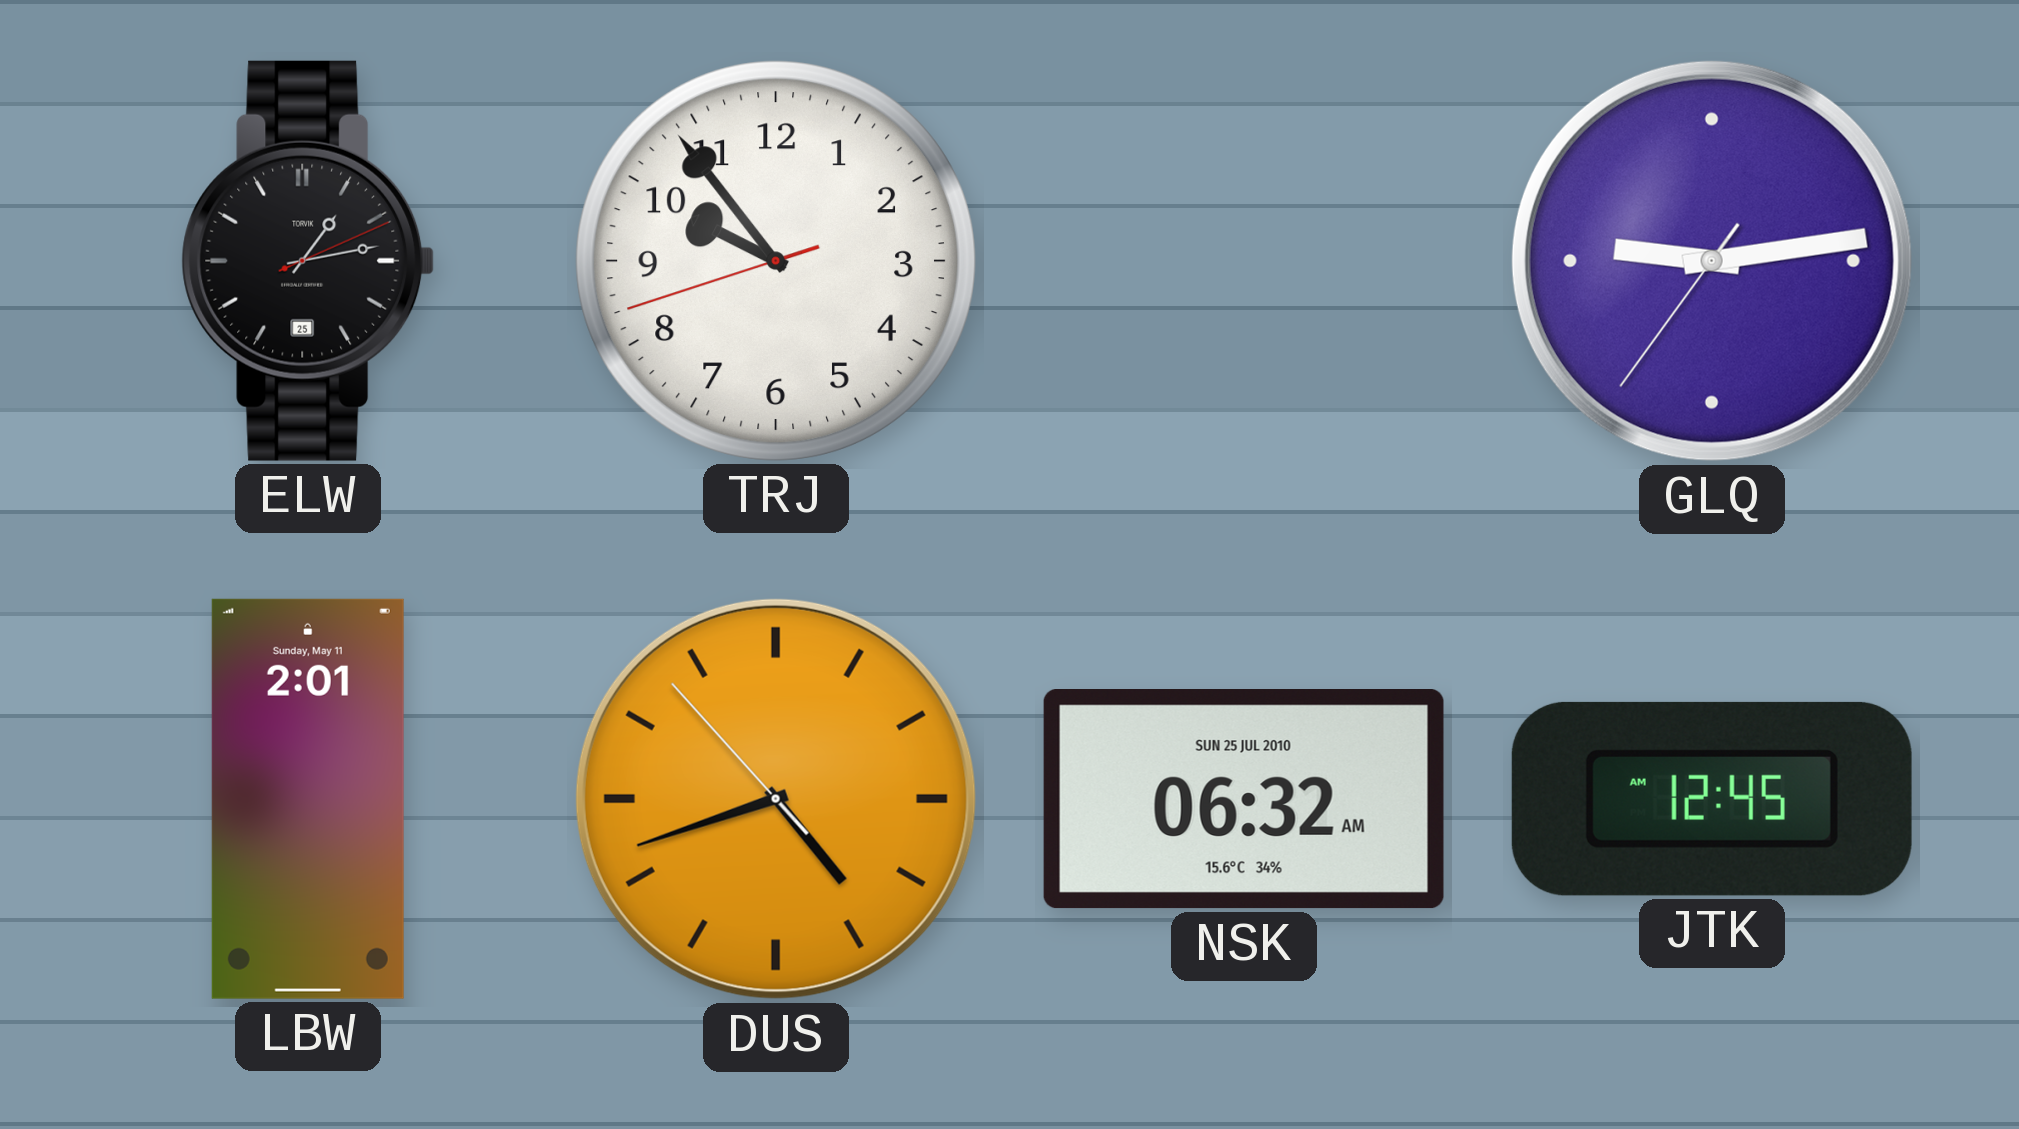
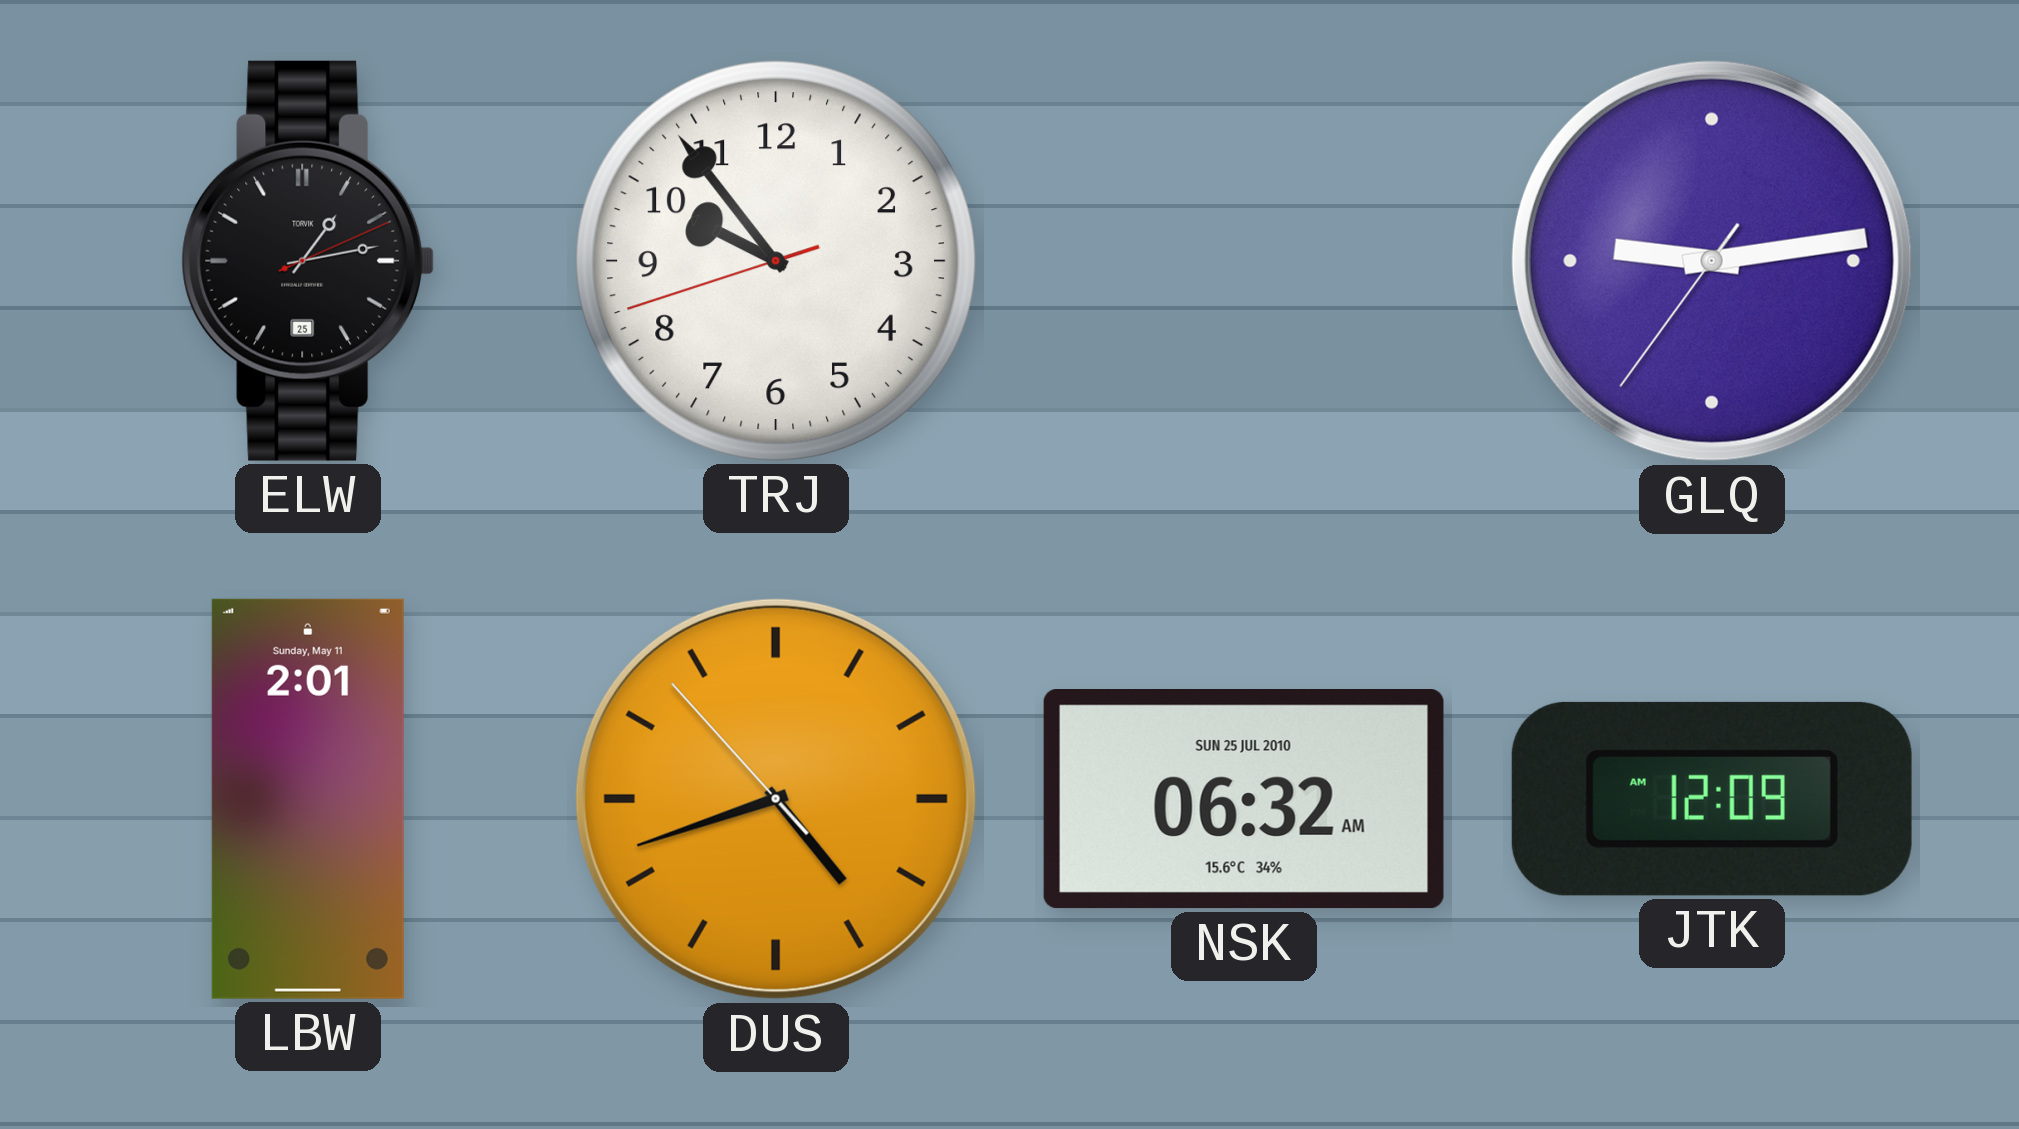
JTK: 12:45 -> 12:09 (1712, 799)
